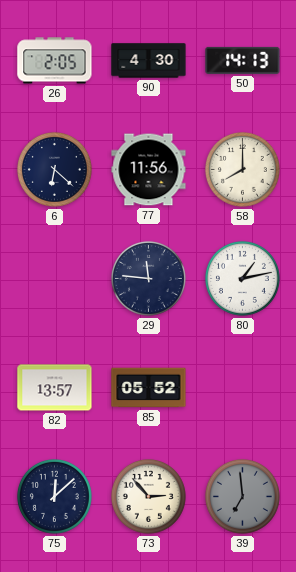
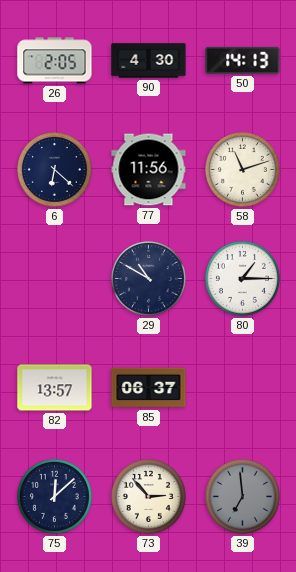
58: 8:00 -> 11:12 (242, 169)
29: 11:46 -> 10:50 (148, 278)
80: 1:13 -> 1:15 (242, 278)
85: 05:52 -> 06:37 (149, 388)
